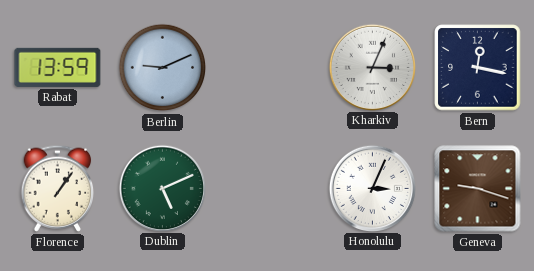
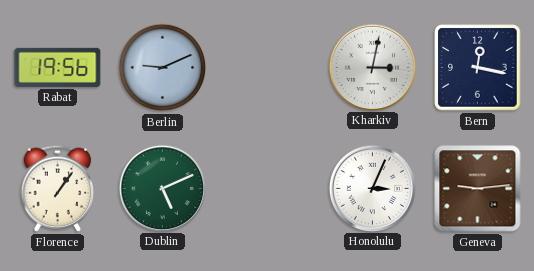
Rabat: 13:59 -> 19:56 (58, 67)
Kharkiv: 3:04 -> 3:02 (372, 67)
Geneva: 9:18 -> 9:14 (478, 189)
